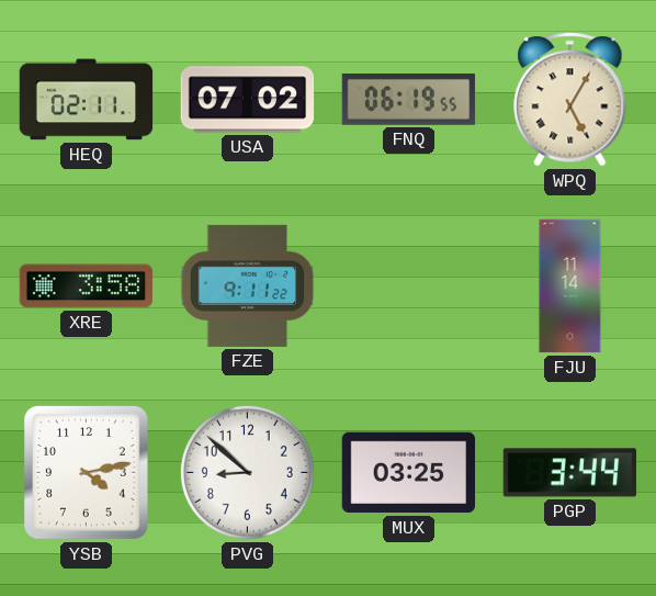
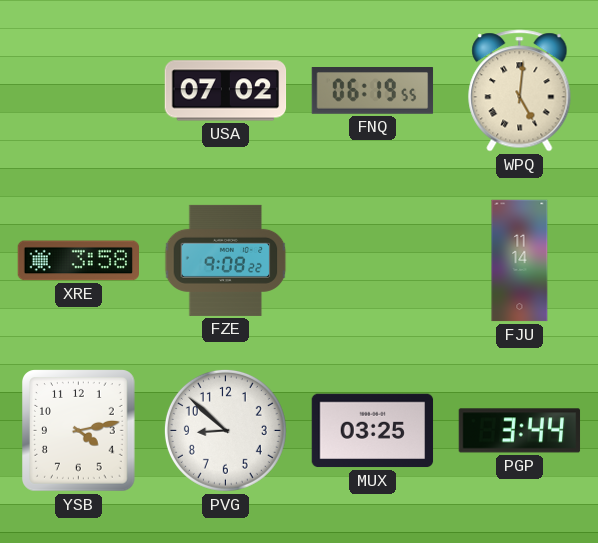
HEQ: 02:11 -> none (87, 100)
WPQ: 5:05 -> 5:01 (520, 91)
FZE: 9:11 -> 9:08 (226, 260)
